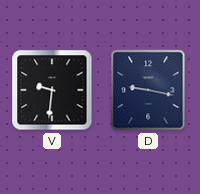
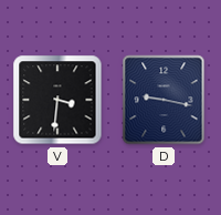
V: 9:31 -> 3:31 (57, 100)
